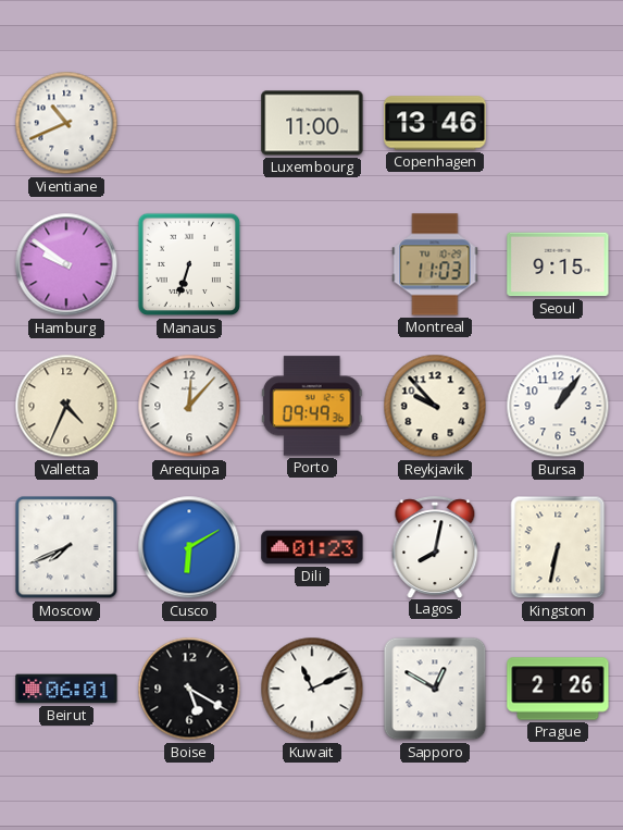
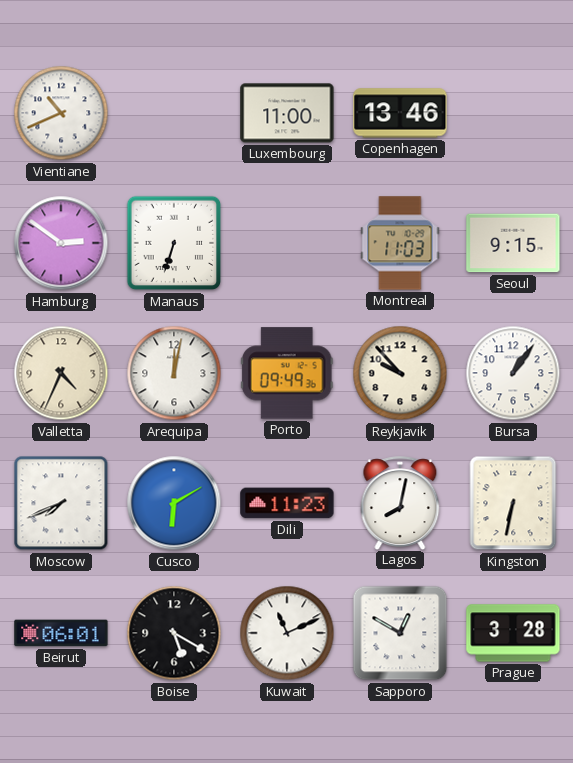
Hamburg: 9:51 -> 2:51 (61, 243)
Arequipa: 12:07 -> 12:02 (174, 373)
Dili: 01:23 -> 11:23 (287, 503)
Prague: 2:26 -> 3:28 (513, 633)
